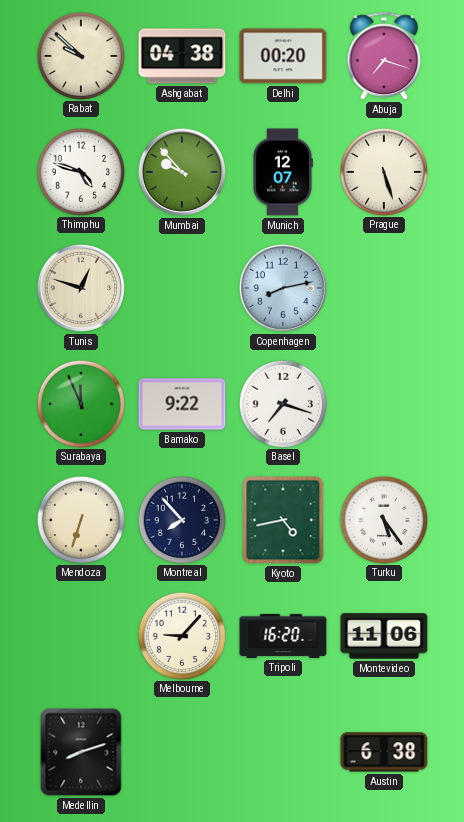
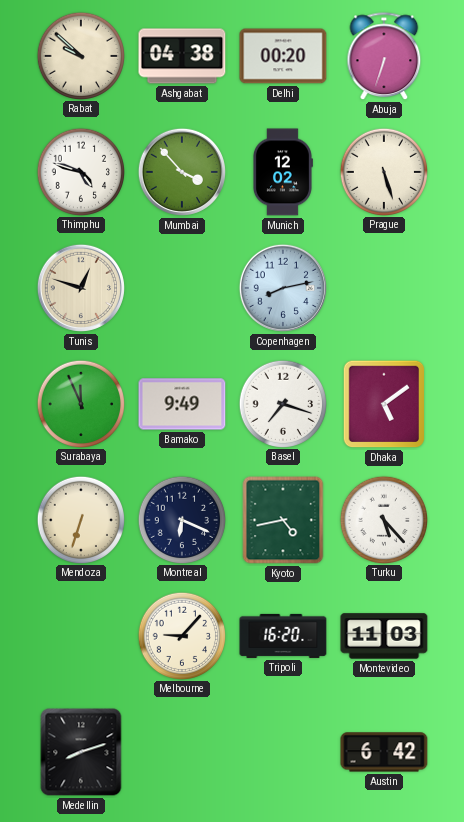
Abuja: 7:18 -> 6:33 (384, 57)
Mumbai: 9:53 -> 3:53 (182, 172)
Munich: 12:07 -> 12:02 (283, 172)
Bamako: 9:22 -> 9:49 (182, 404)
Dhaka: none -> 5:09 (384, 404)
Montreal: 7:53 -> 6:19 (181, 519)
Turku: 5:24 -> 5:23 (383, 519)
Montevideo: 11:06 -> 11:03 (384, 636)
Austin: 6:38 -> 6:42 (384, 752)
